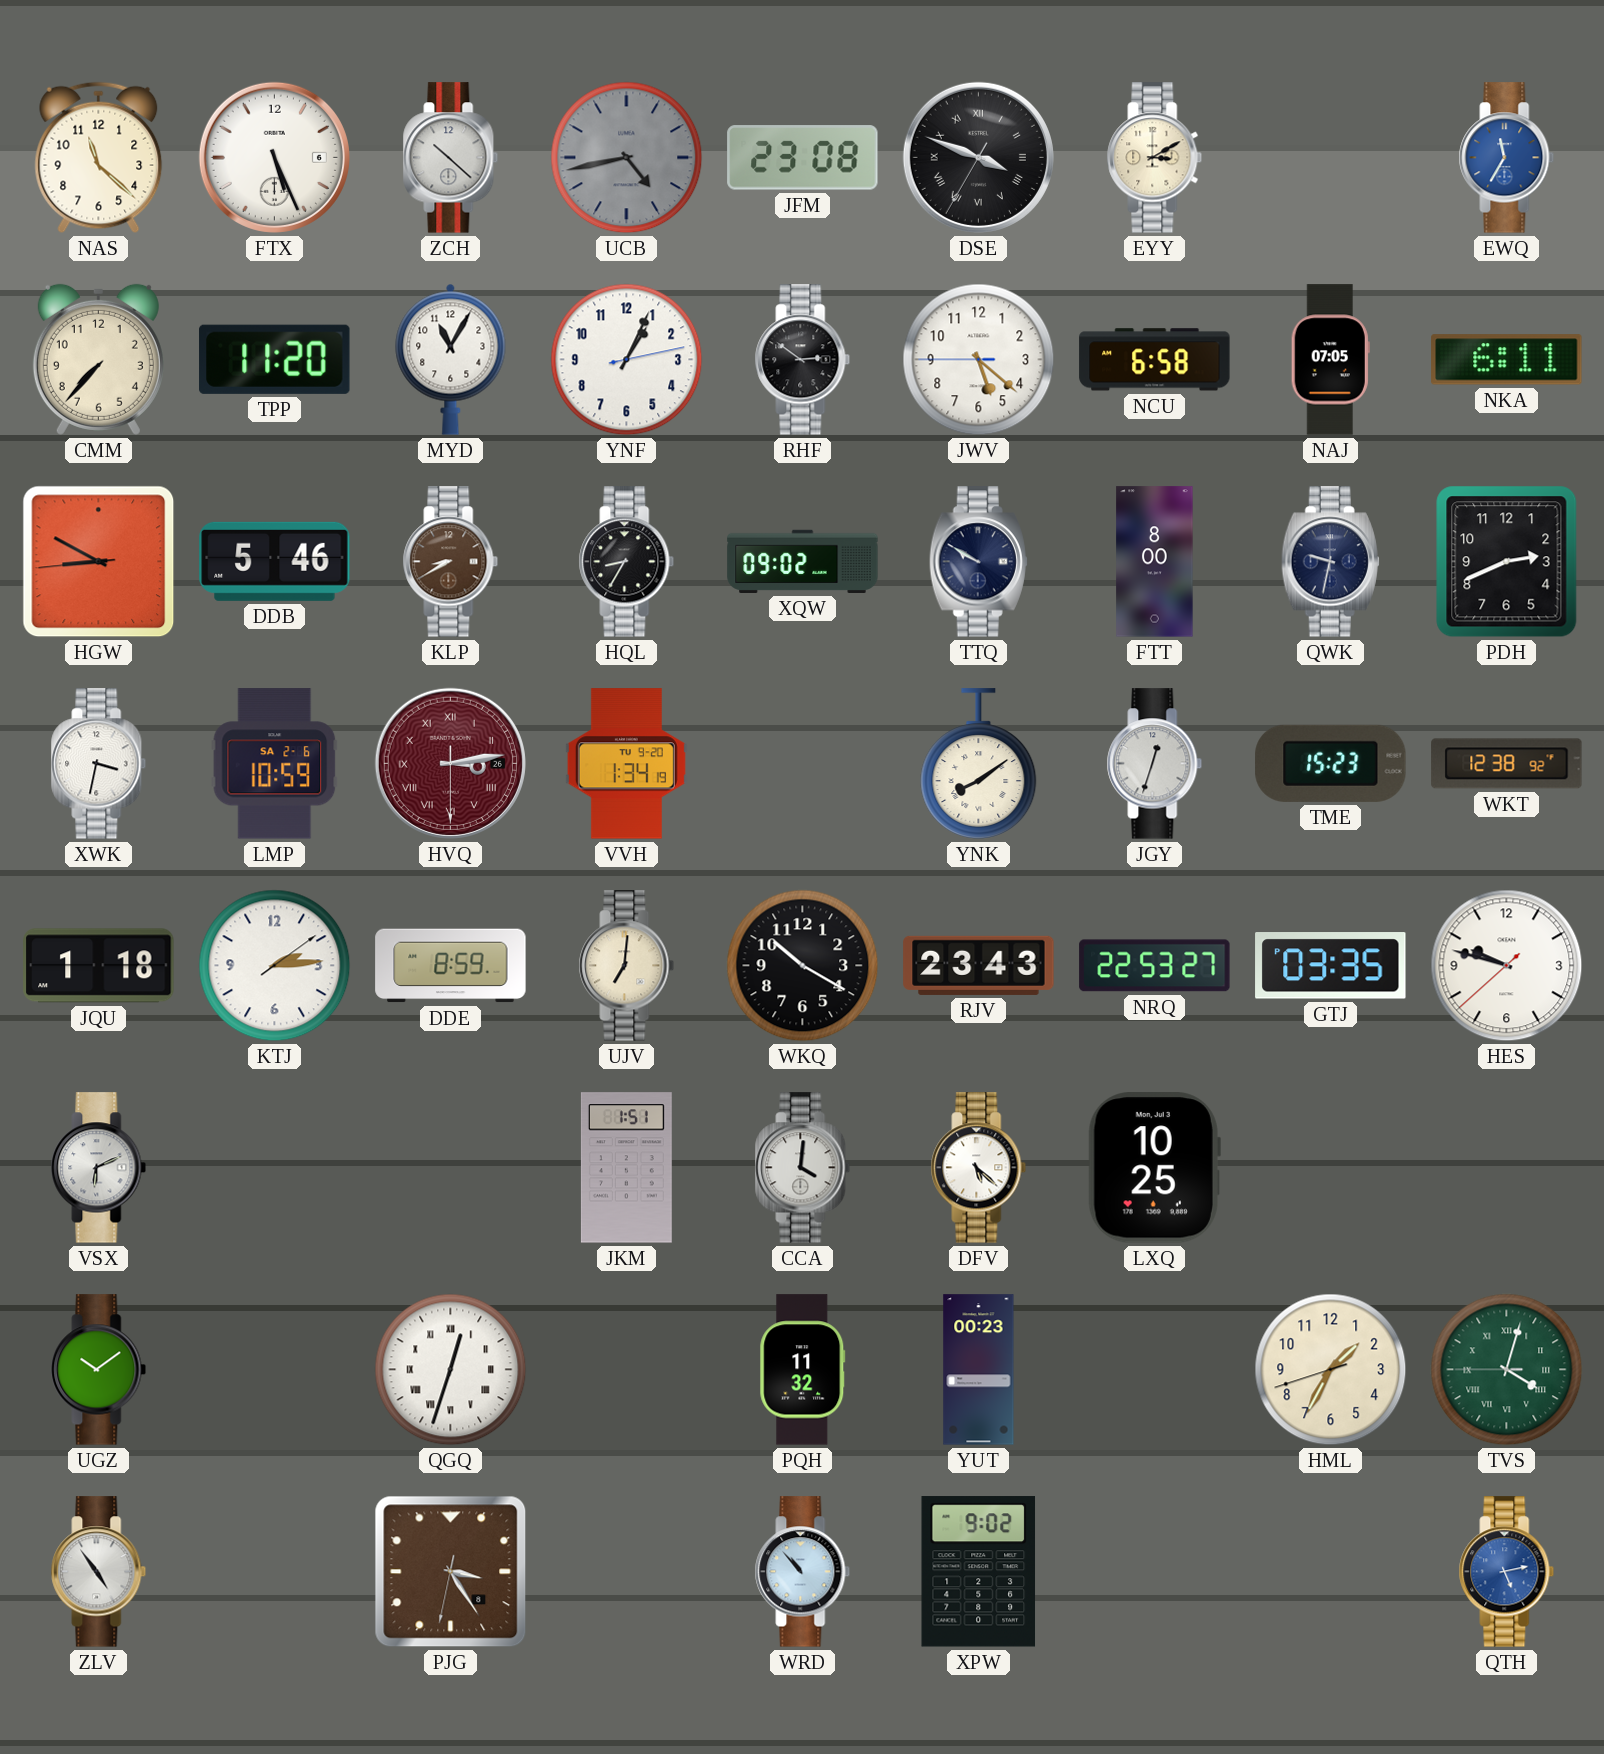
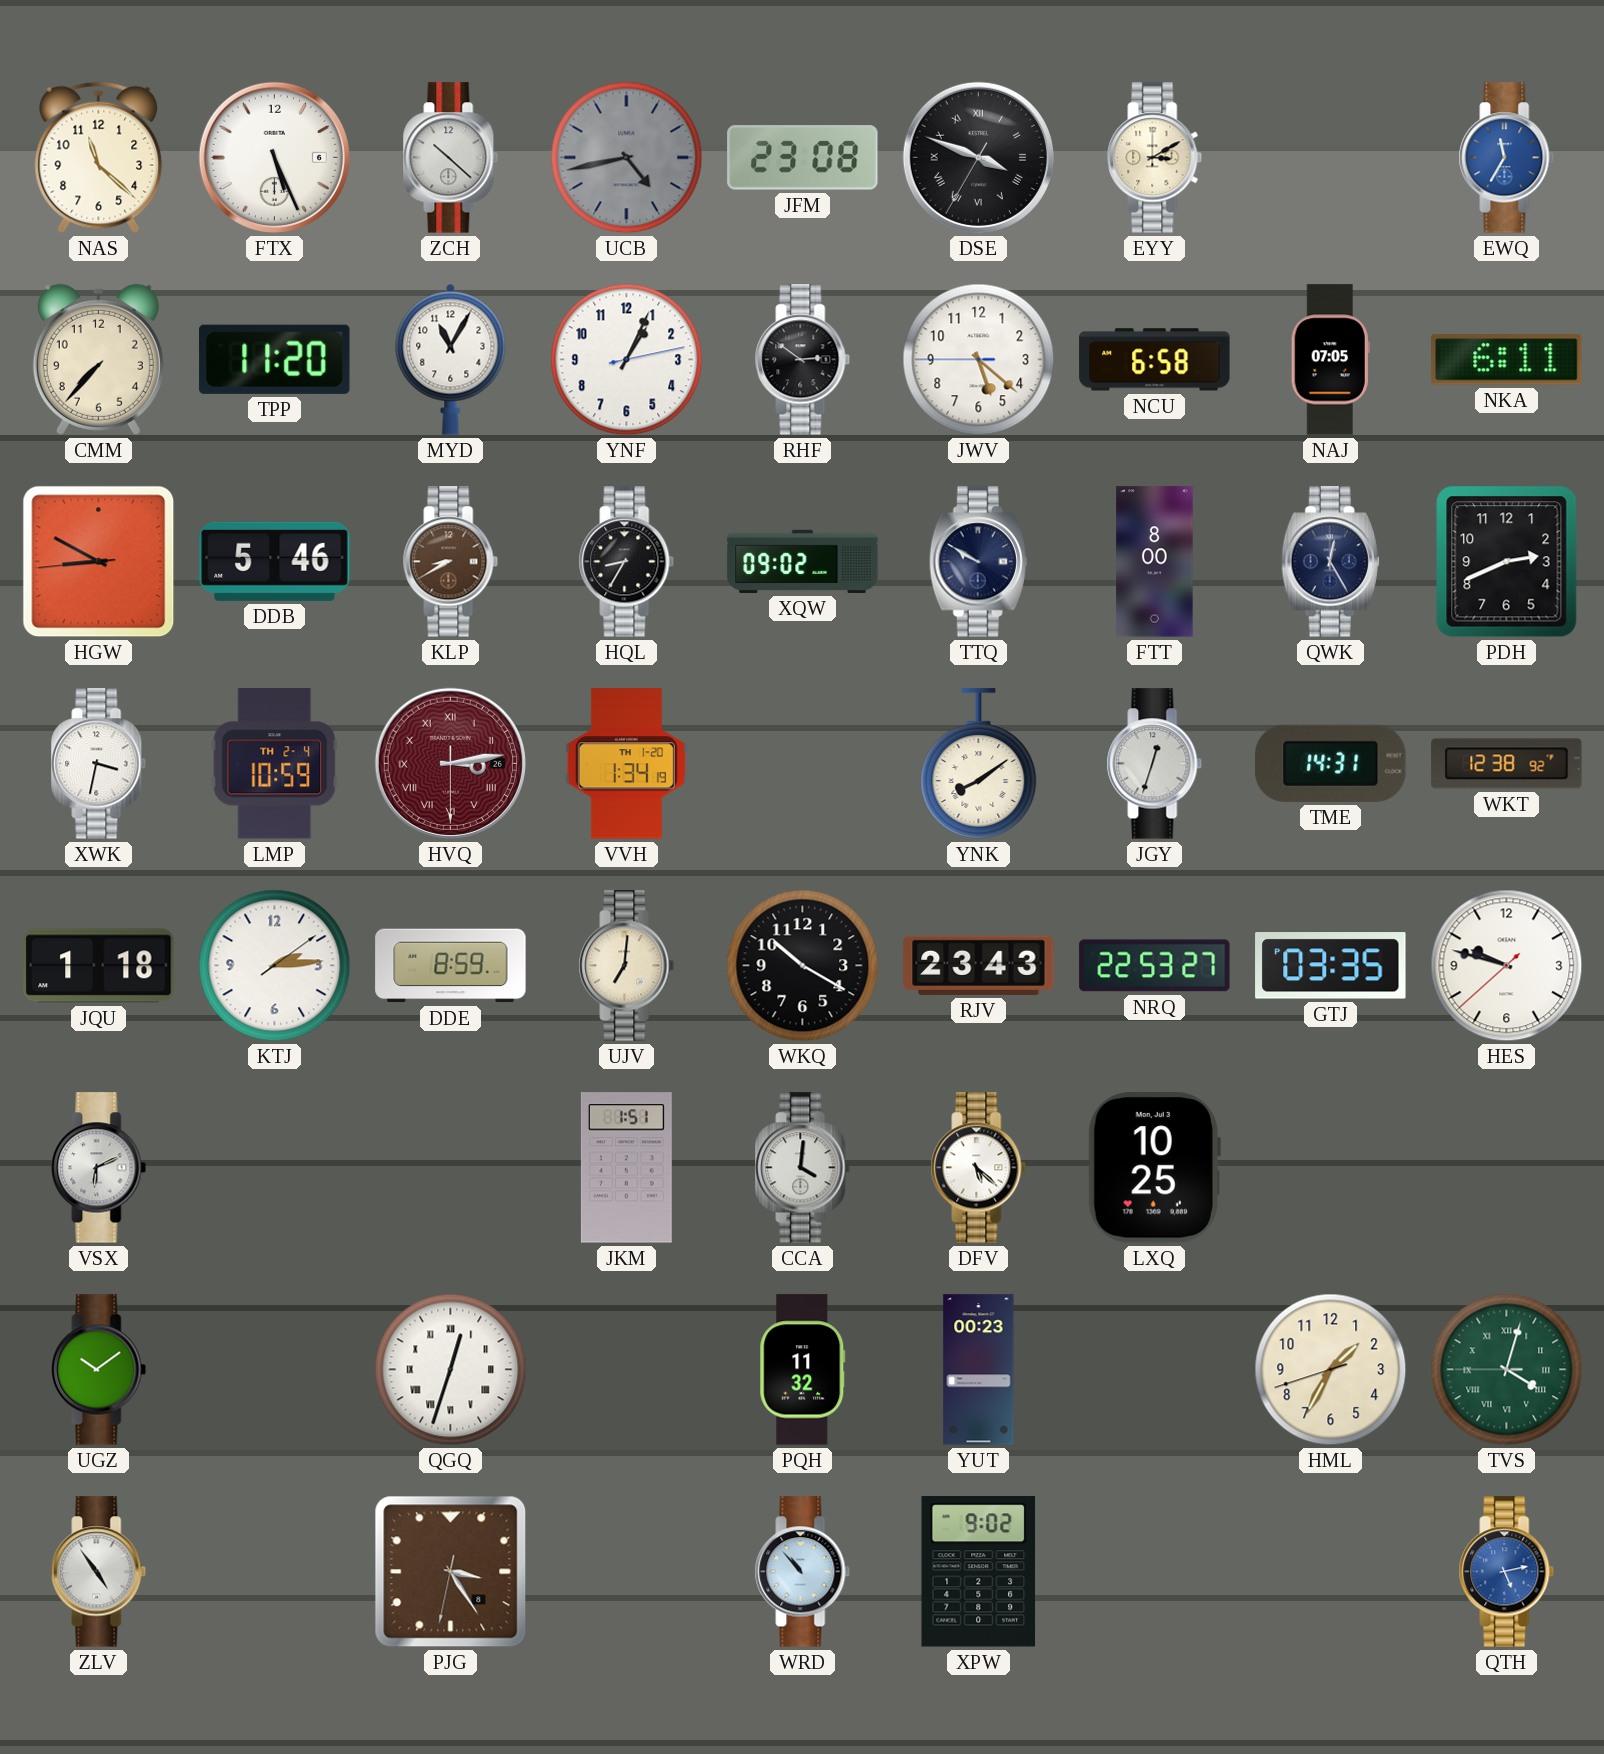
QWK: 9:32 -> 12:25 (1330, 562)
LMP date: SA 2-6 -> TH 2-4 (275, 764)
VVH date: TU 9-20 -> TH 1-20 (626, 764)
TME: 15:23 -> 14:31 (1331, 763)
